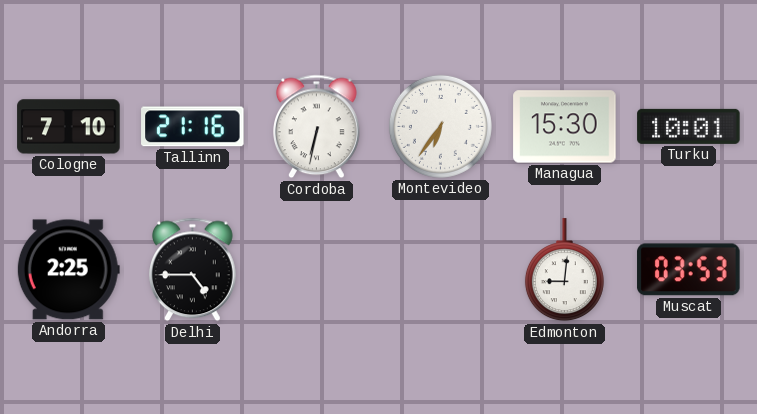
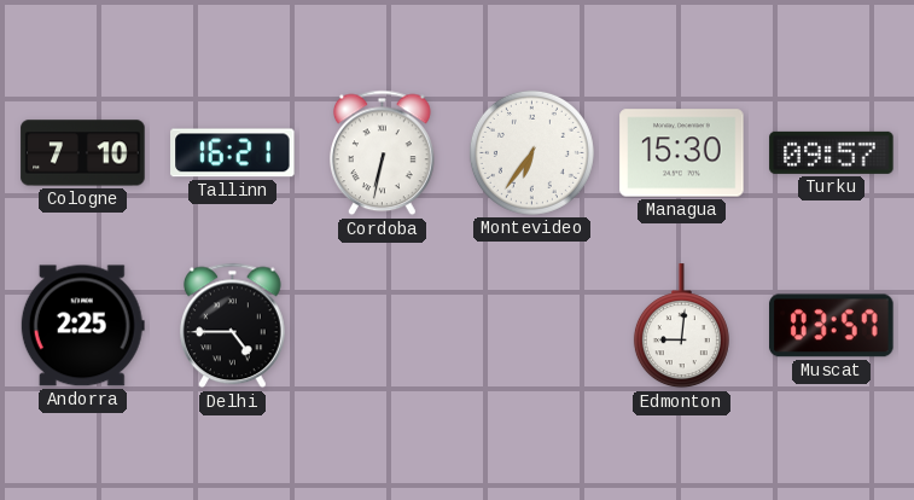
Tallinn: 21:16 -> 16:21 (233, 153)
Turku: 10:01 -> 09:57 (832, 152)
Muscat: 03:53 -> 03:57 (832, 326)
